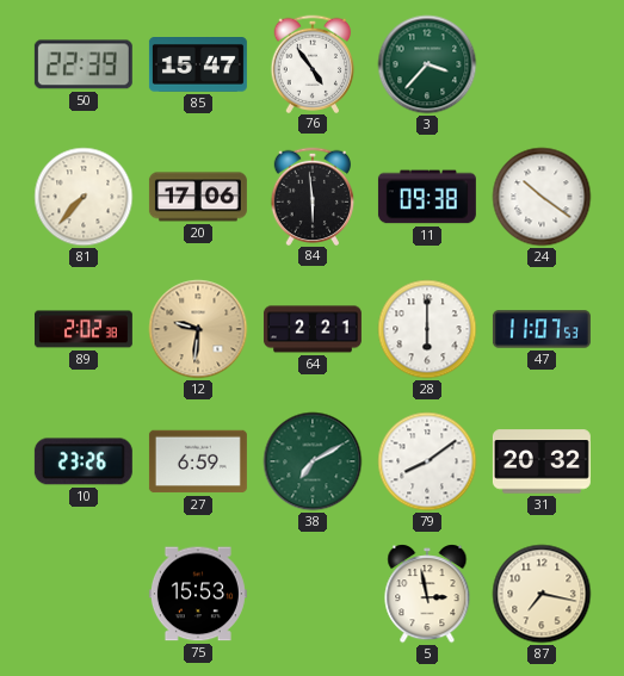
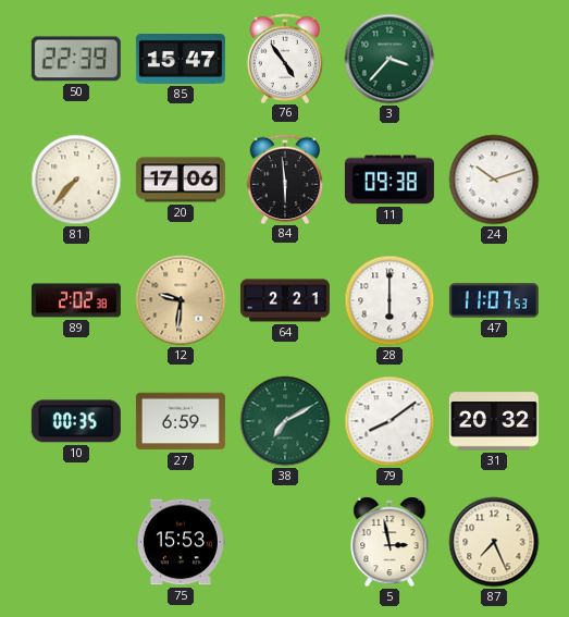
24: 10:21 -> 10:12 (494, 180)
10: 23:26 -> 00:35 (76, 421)
87: 7:17 -> 7:26 (494, 542)
